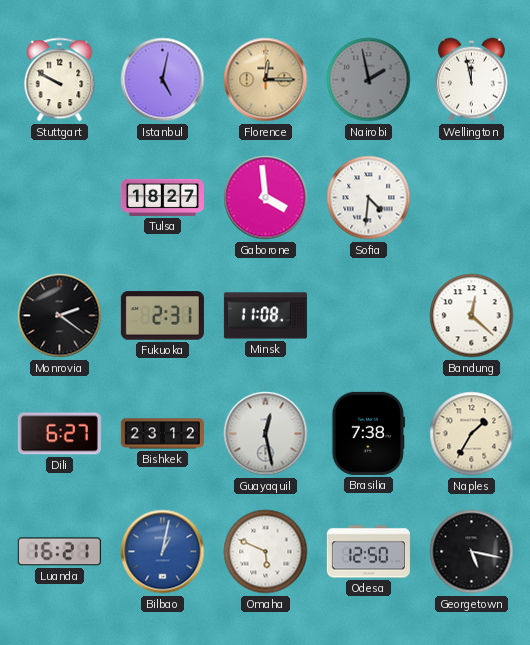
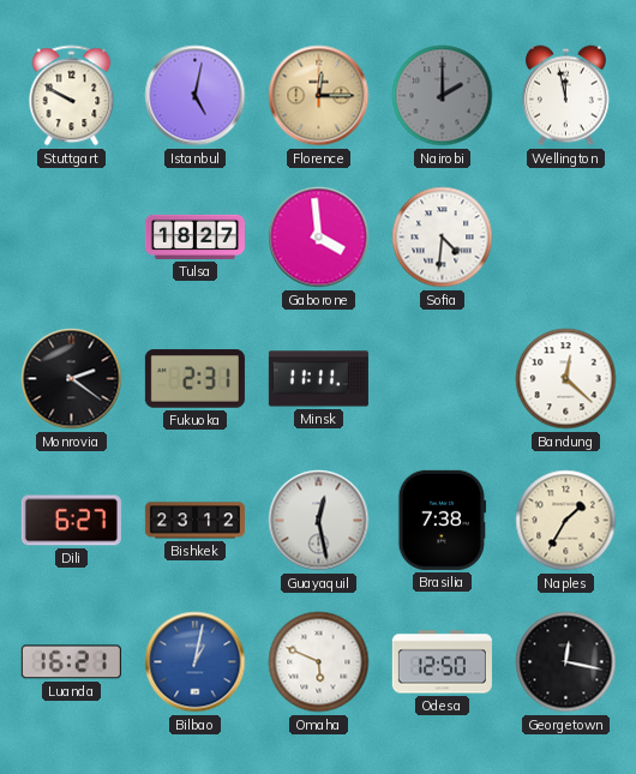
Nairobi: 1:58 -> 2:00 (443, 96)
Minsk: 11:08 -> 11:11 (318, 379)
Georgetown: 5:17 -> 12:17 (566, 662)
